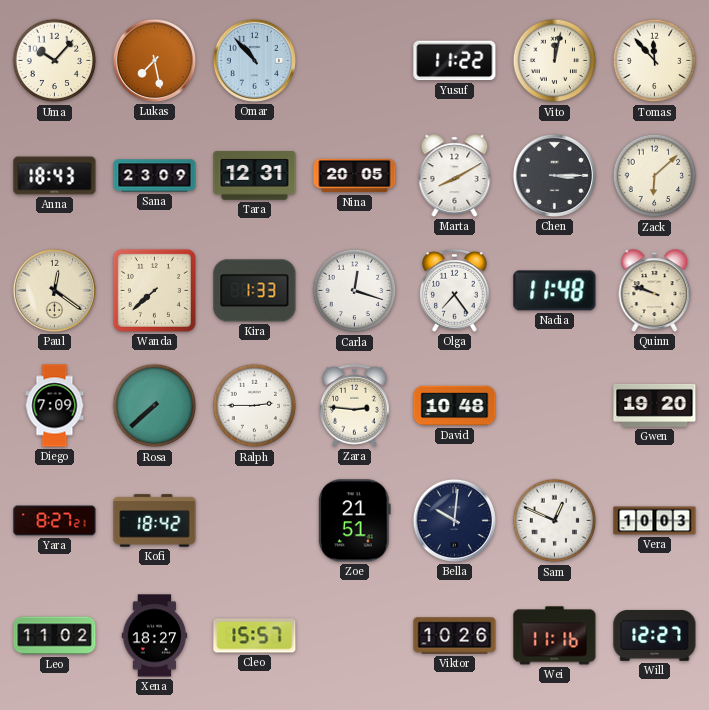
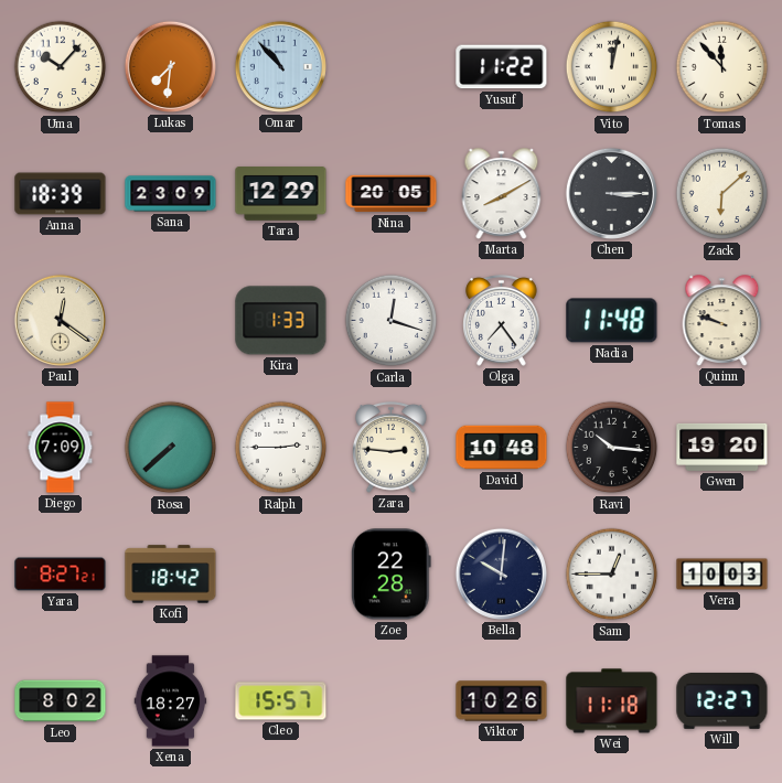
Lukas: 7:28 -> 7:31 (170, 66)
Anna: 18:43 -> 18:39 (61, 194)
Tara: 12:31 -> 12:29 (281, 194)
Wanda: 7:38 -> none (154, 290)
Ravi: none -> 10:16 (612, 448)
Zoe: 21:51 -> 22:28 (390, 575)
Sam: 12:49 -> 12:45 (612, 575)
Leo: 11:02 -> 8:02 (61, 701)
Wei: 11:16 -> 11:18 (612, 701)
